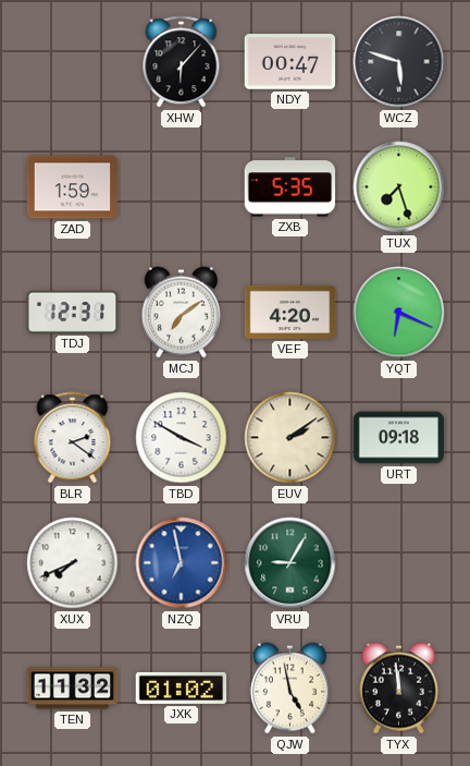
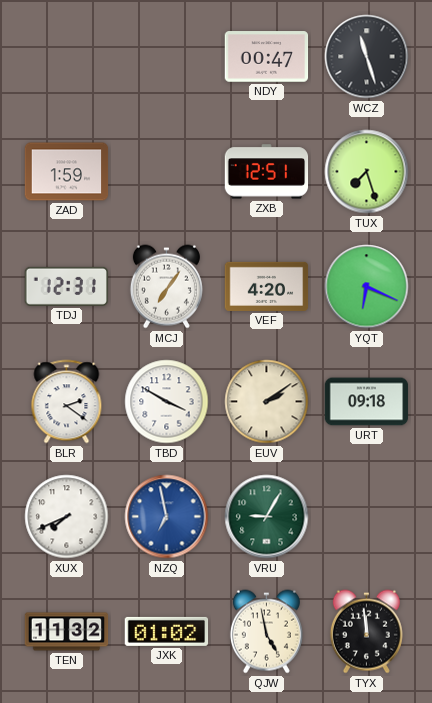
XHW: 6:07 -> none (182, 62)
WCZ: 5:48 -> 11:27 (367, 57)
ZXB: 5:35 -> 12:51 (267, 172)
MCJ: 7:09 -> 7:06 (166, 287)
